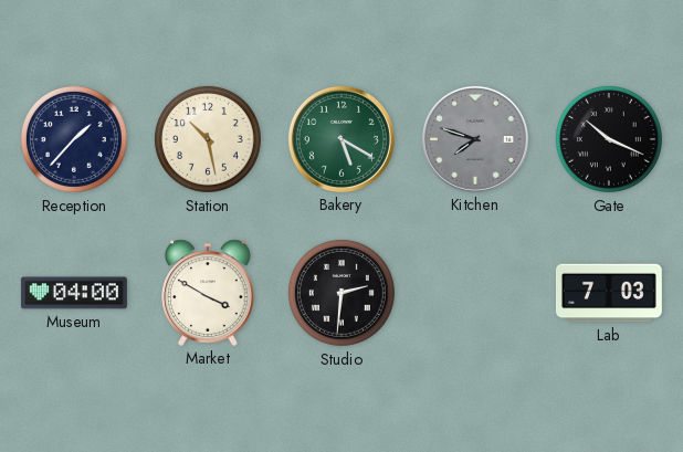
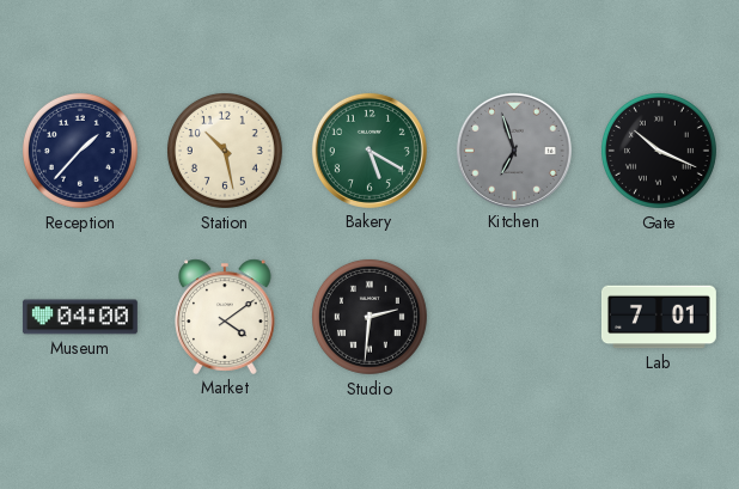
Kitchen: 7:48 -> 6:57 (514, 151)
Market: 3:50 -> 4:09 (225, 317)
Lab: 7:03 -> 7:01 (659, 317)
